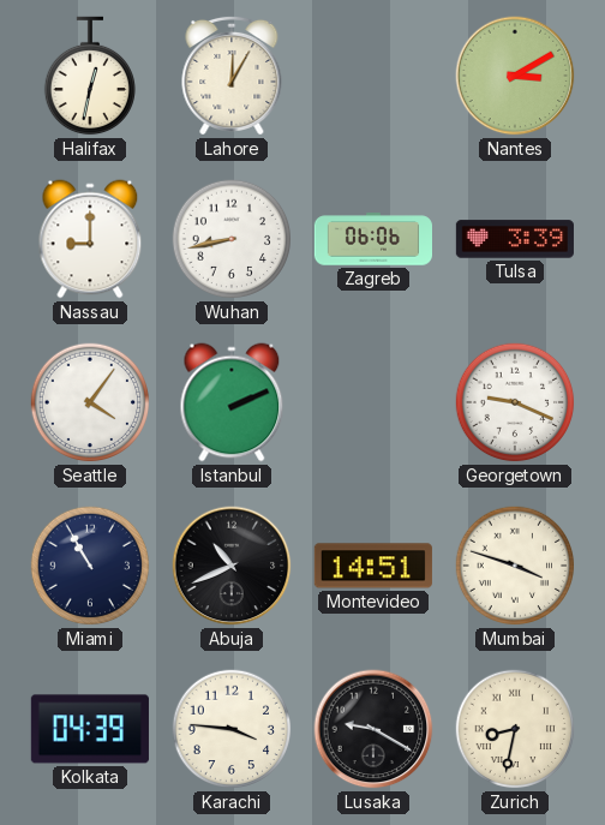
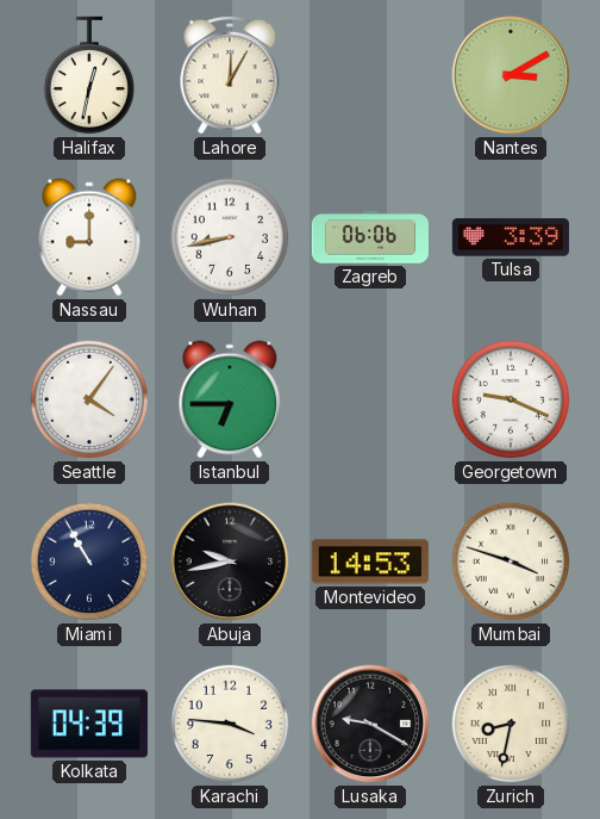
Istanbul: 2:11 -> 6:45 (230, 399)
Abuja: 10:41 -> 9:43 (230, 561)
Montevideo: 14:51 -> 14:53 (370, 561)
